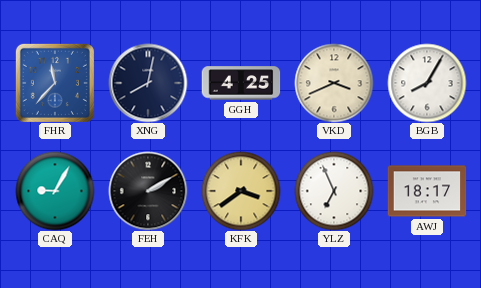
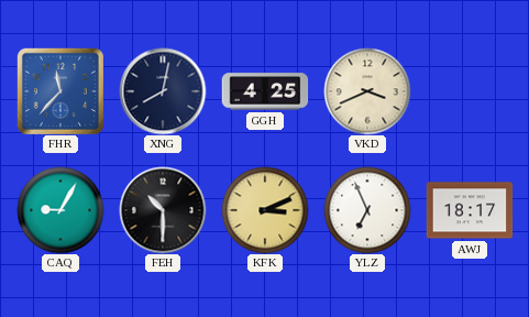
BGB: 8:05 -> none (427, 83)
FEH: 2:10 -> 10:30 (163, 210)
KFK: 3:39 -> 3:11 (265, 210)
